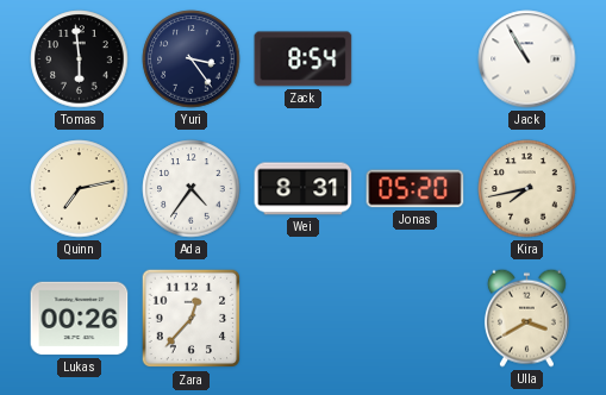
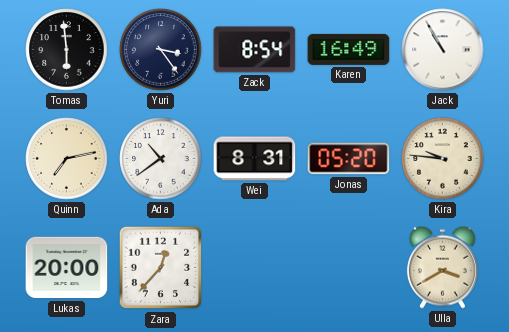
Karen: none -> 16:49 (349, 49)
Ada: 4:36 -> 10:39 (161, 159)
Kira: 7:43 -> 9:46 (443, 159)
Lukas: 00:26 -> 20:00 (67, 268)
